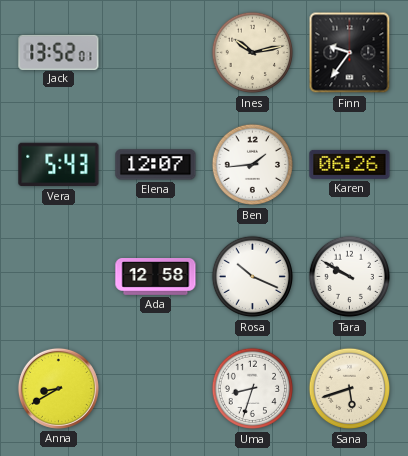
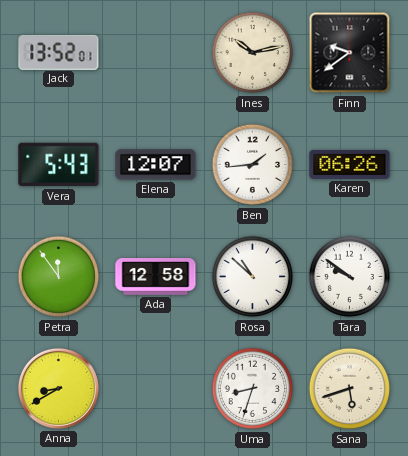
Finn: 9:36 -> 9:39 (350, 53)
Petra: none -> 11:54 (59, 277)
Rosa: 10:19 -> 10:52 (253, 277)
Tara: 9:50 -> 9:51 (350, 277)
